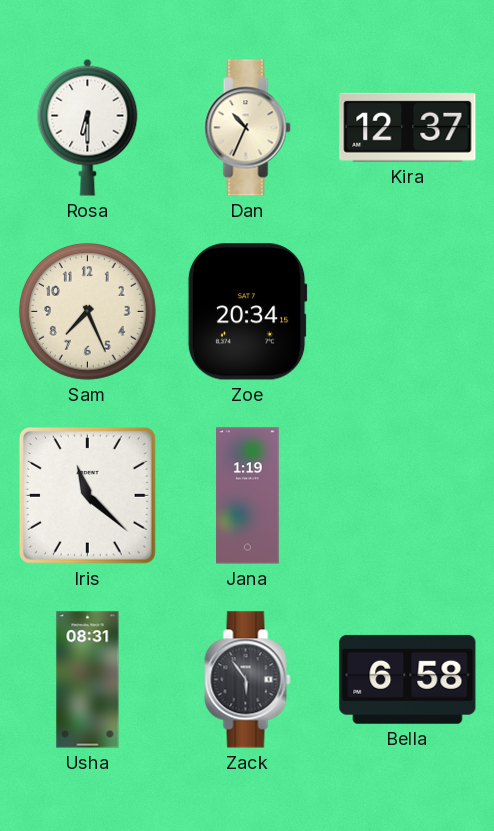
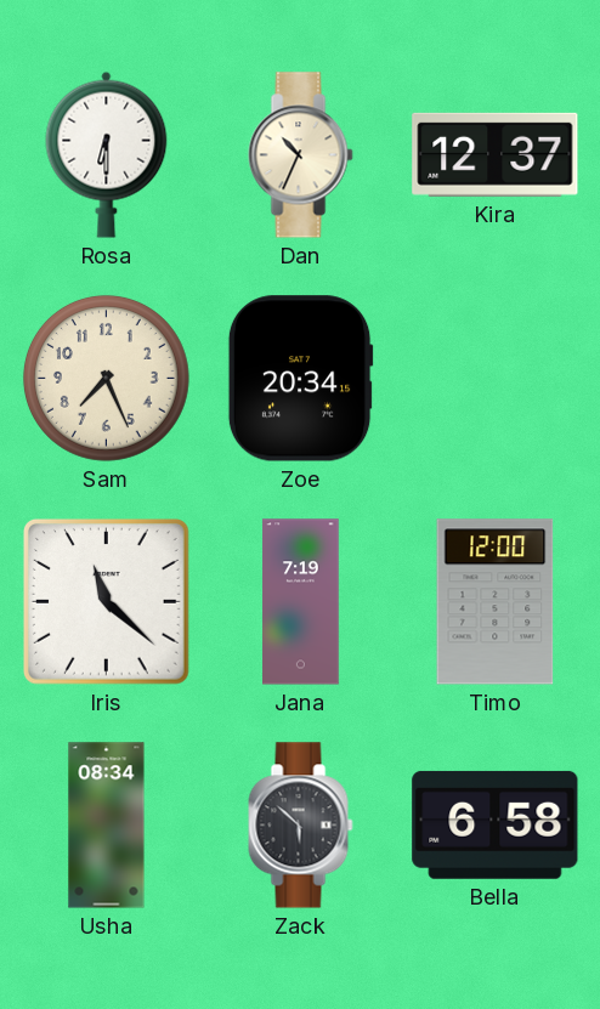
Jana: 1:19 -> 7:19 (301, 602)
Timo: none -> 12:00 (496, 602)
Usha: 08:31 -> 08:34 (107, 826)
Zack: 5:54 -> 5:52 (301, 826)
